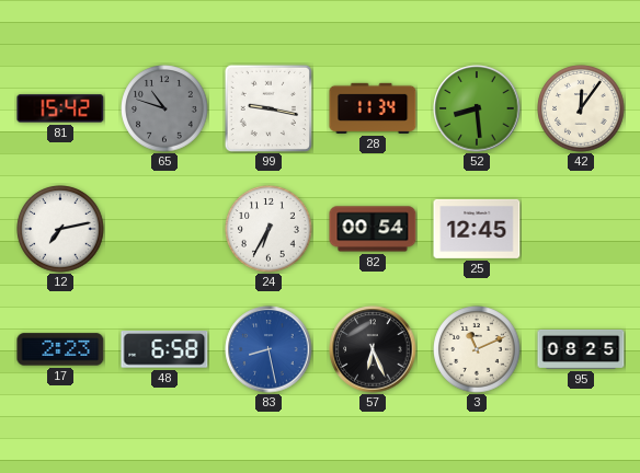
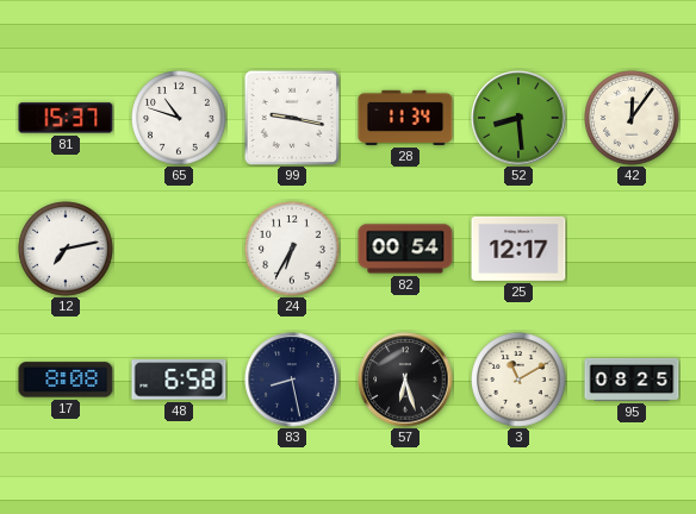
81: 15:42 -> 15:37 (66, 118)
65 dial: grey -> white (179, 118)
25: 12:45 -> 12:17 (518, 249)
17: 2:23 -> 8:08 (66, 380)
83 dial: blue -> navy (292, 380)
57: 6:26 -> 6:27 (405, 380)
3: 11:11 -> 11:10 (518, 380)
